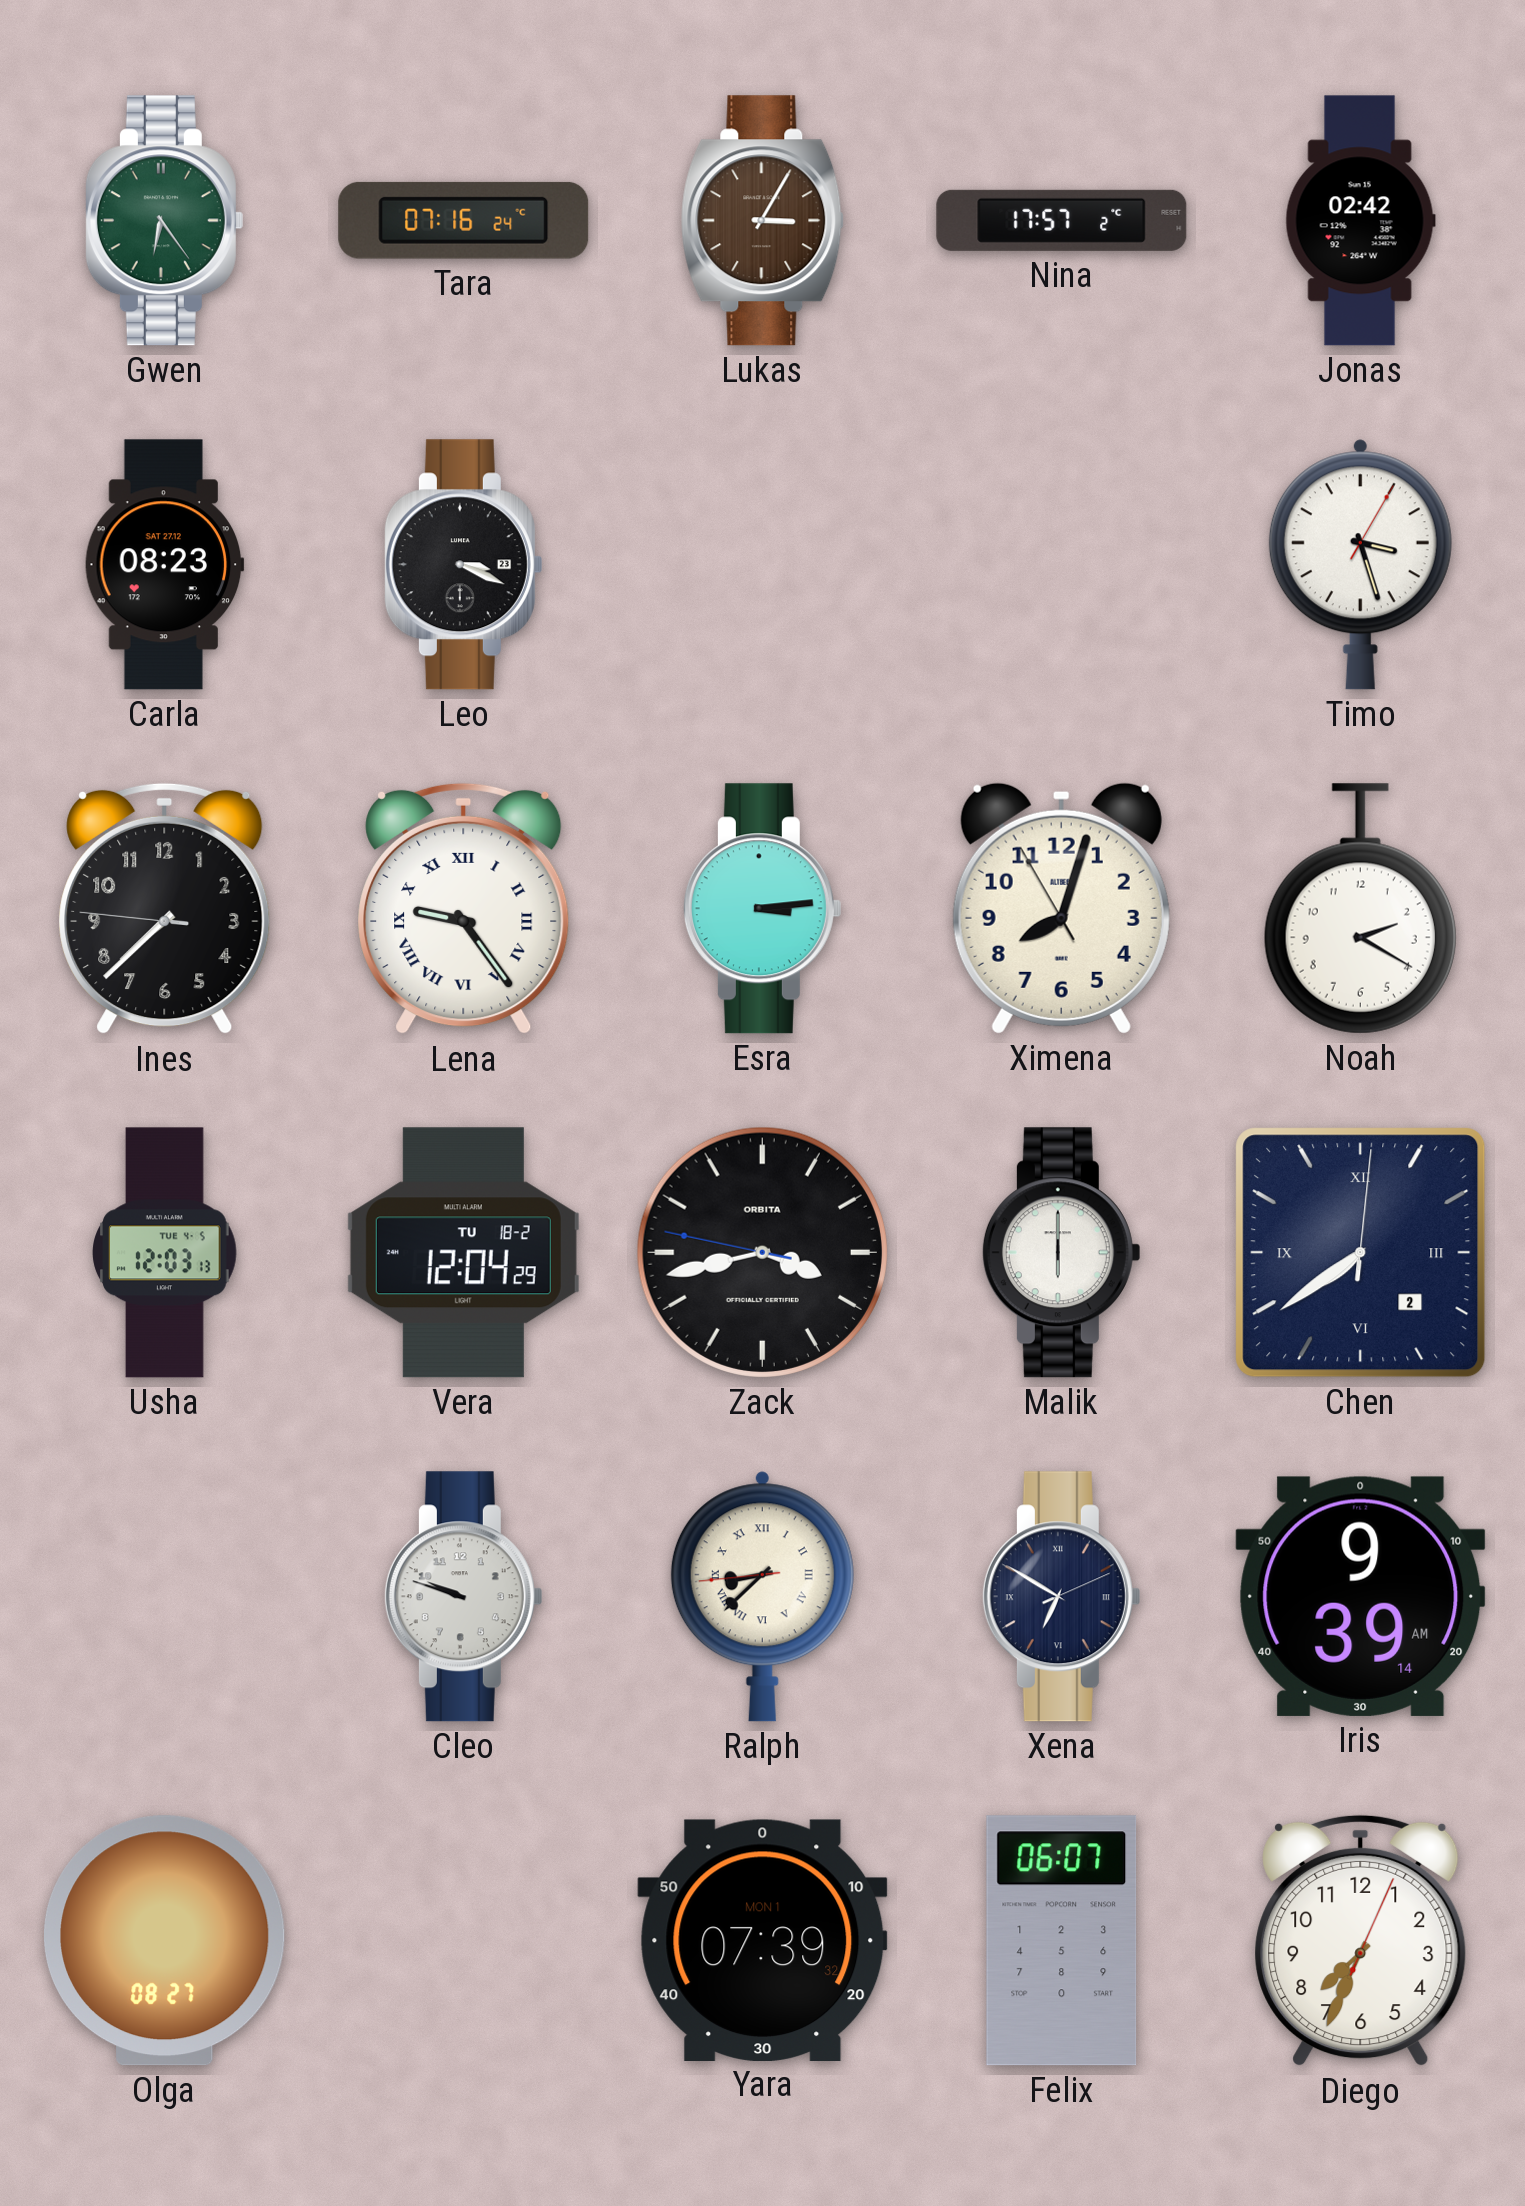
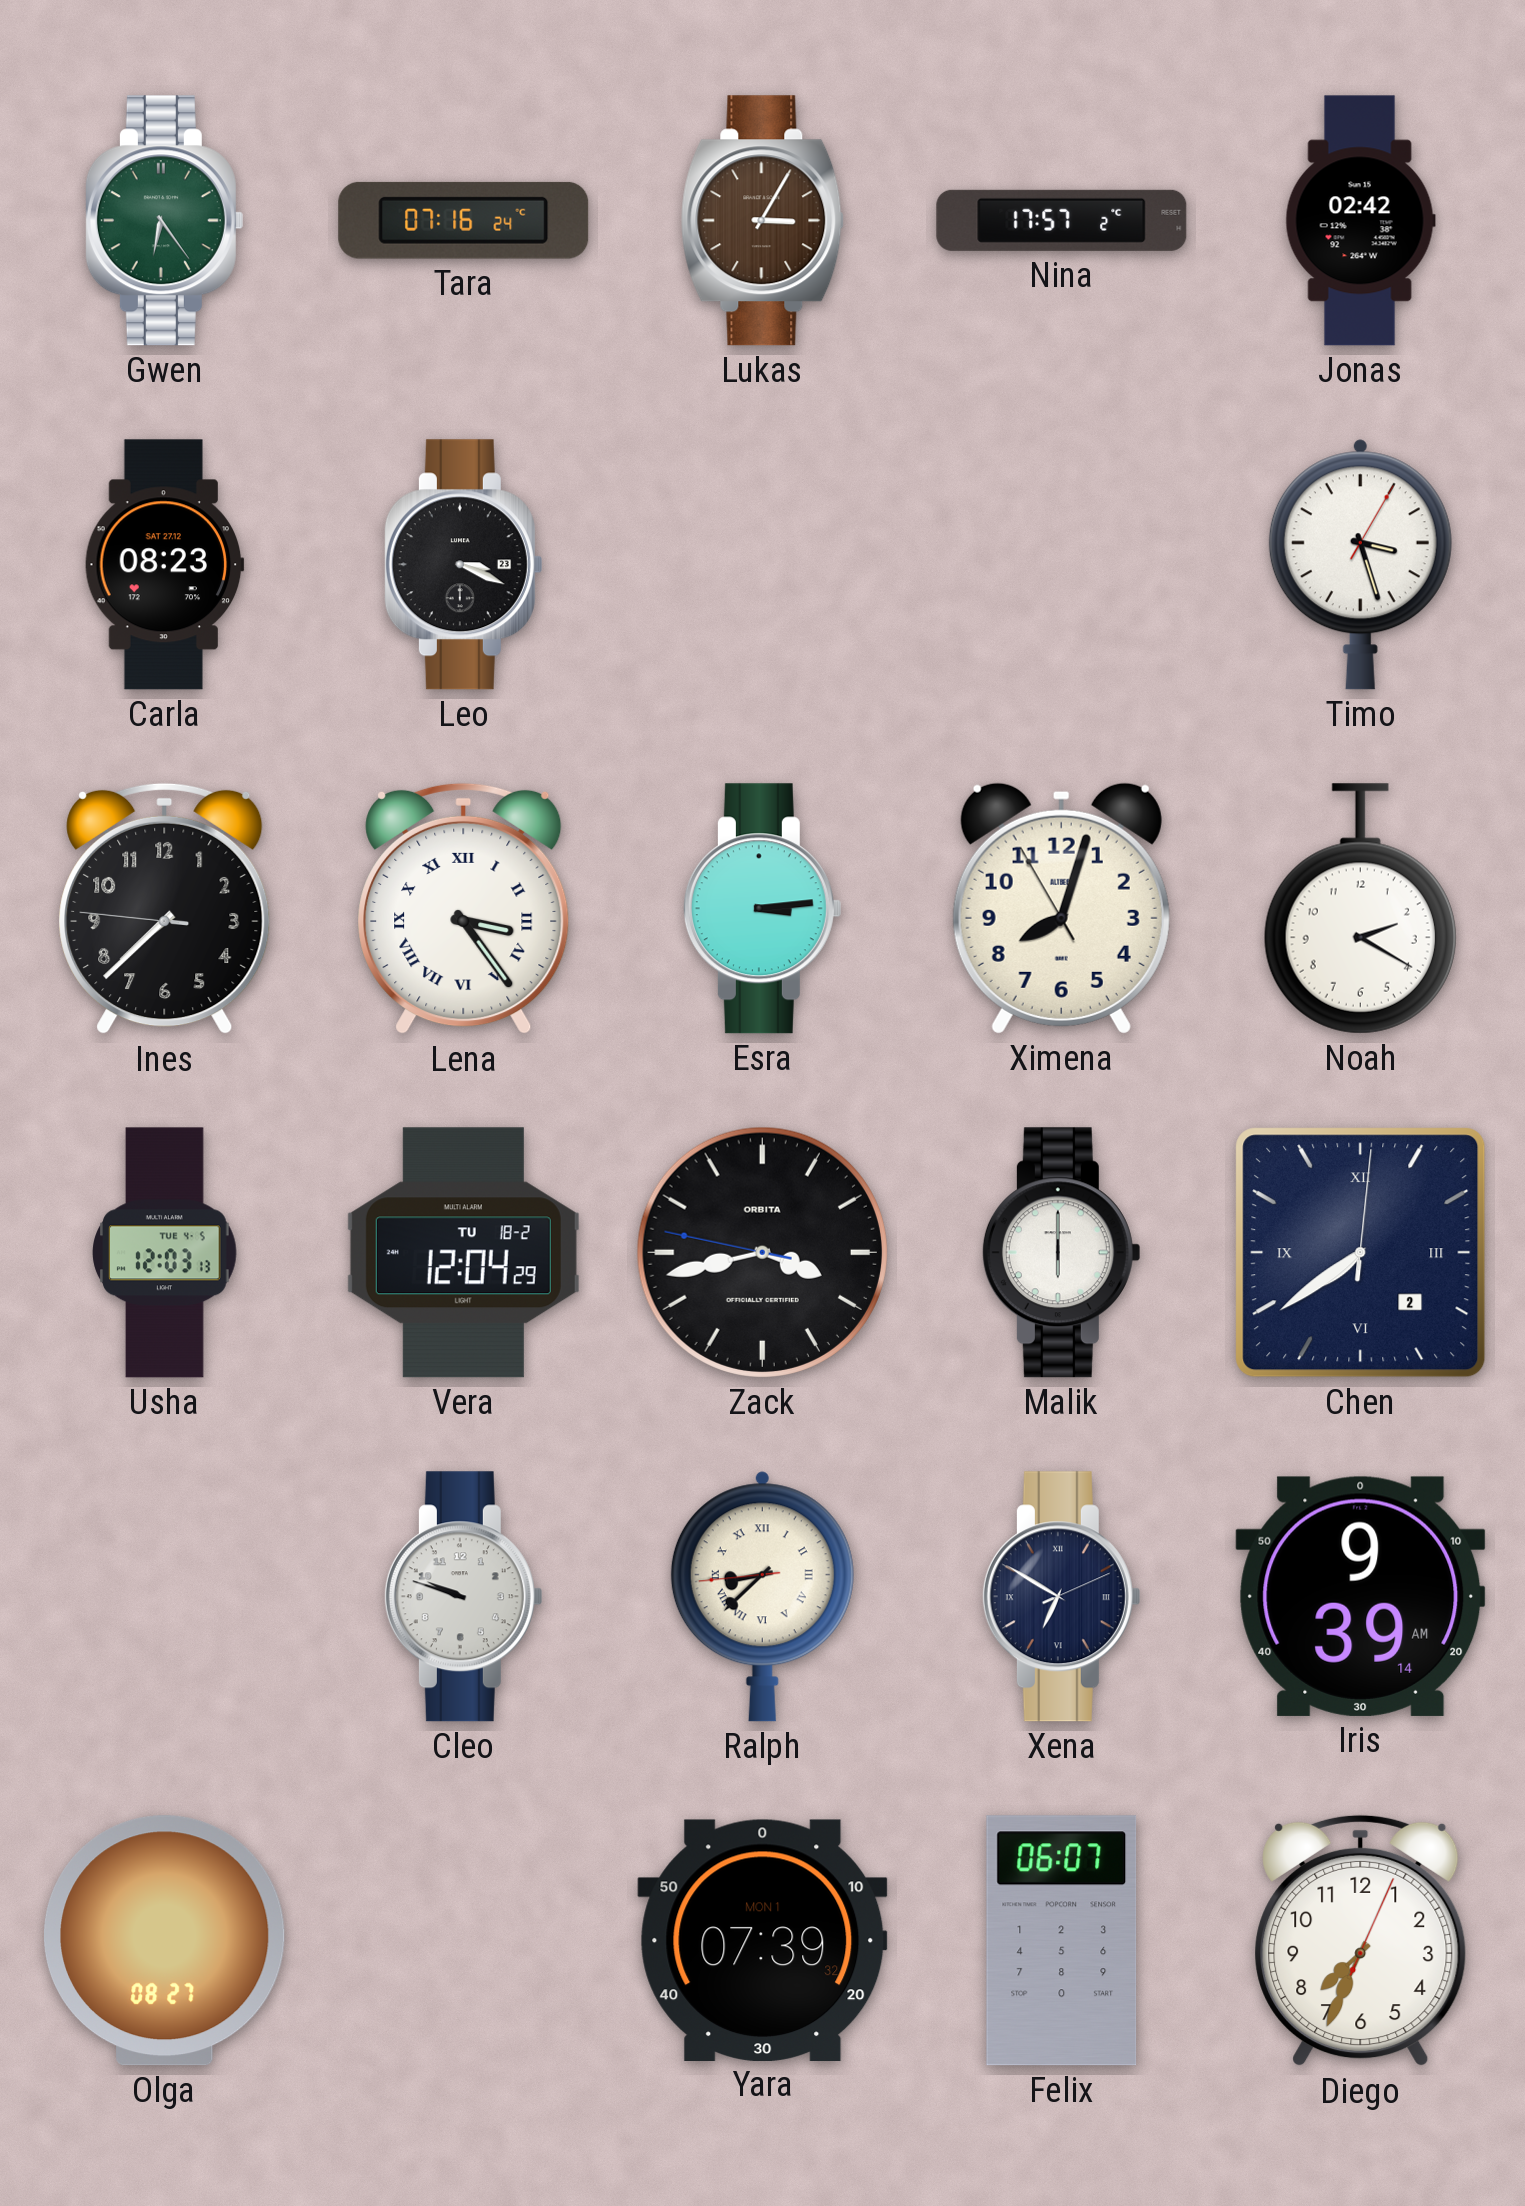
Lena: 9:24 -> 3:24 (464, 909)
